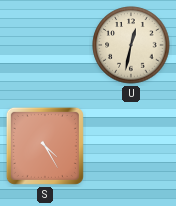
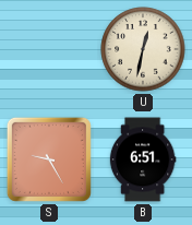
S: 4:25 -> 9:25 (49, 159)
B: none -> 6:51 (143, 159)
